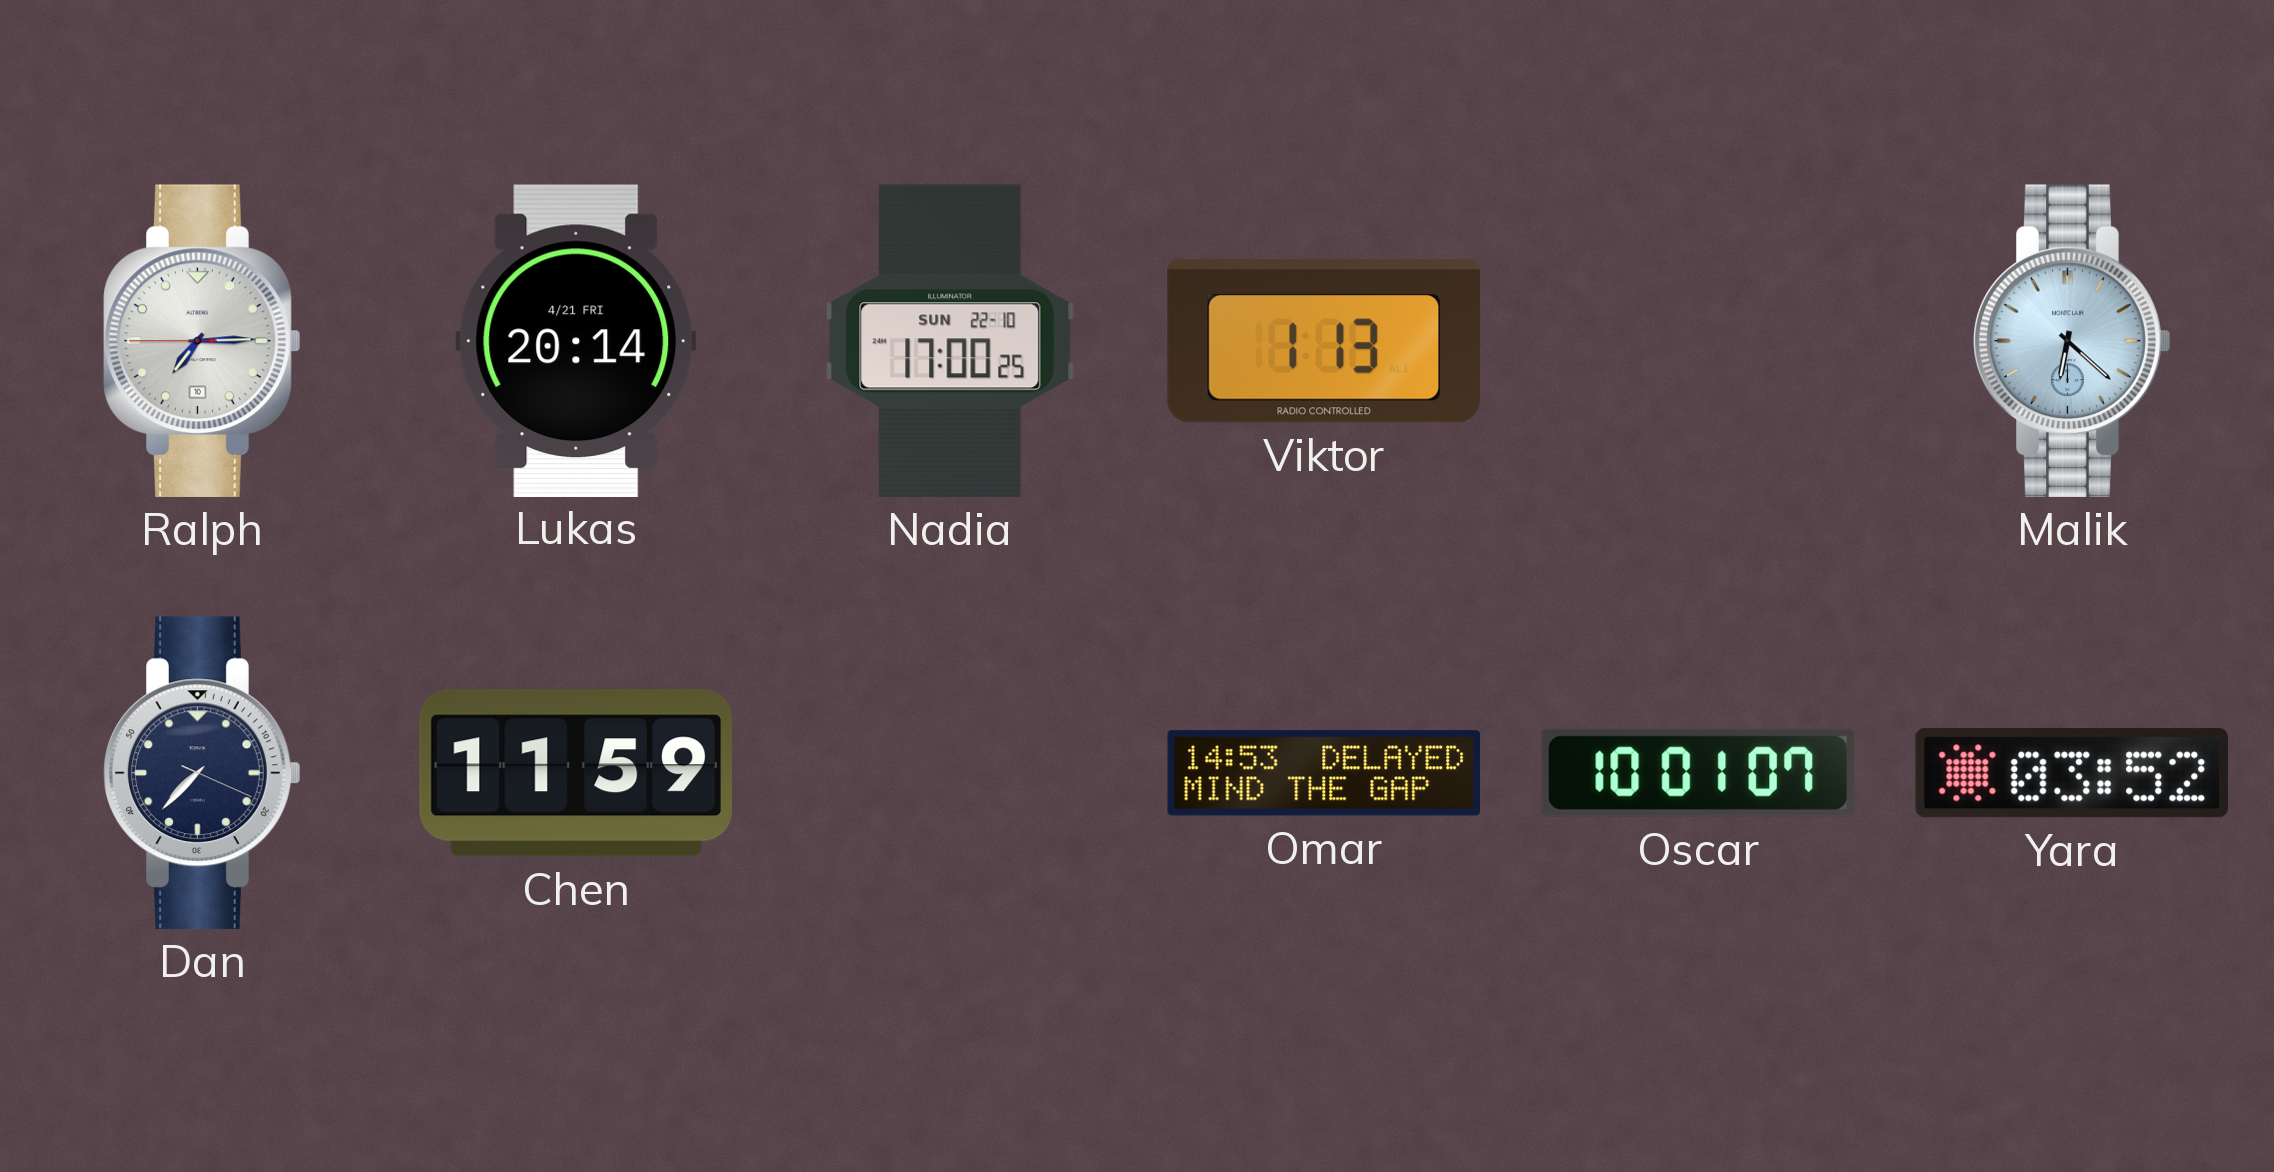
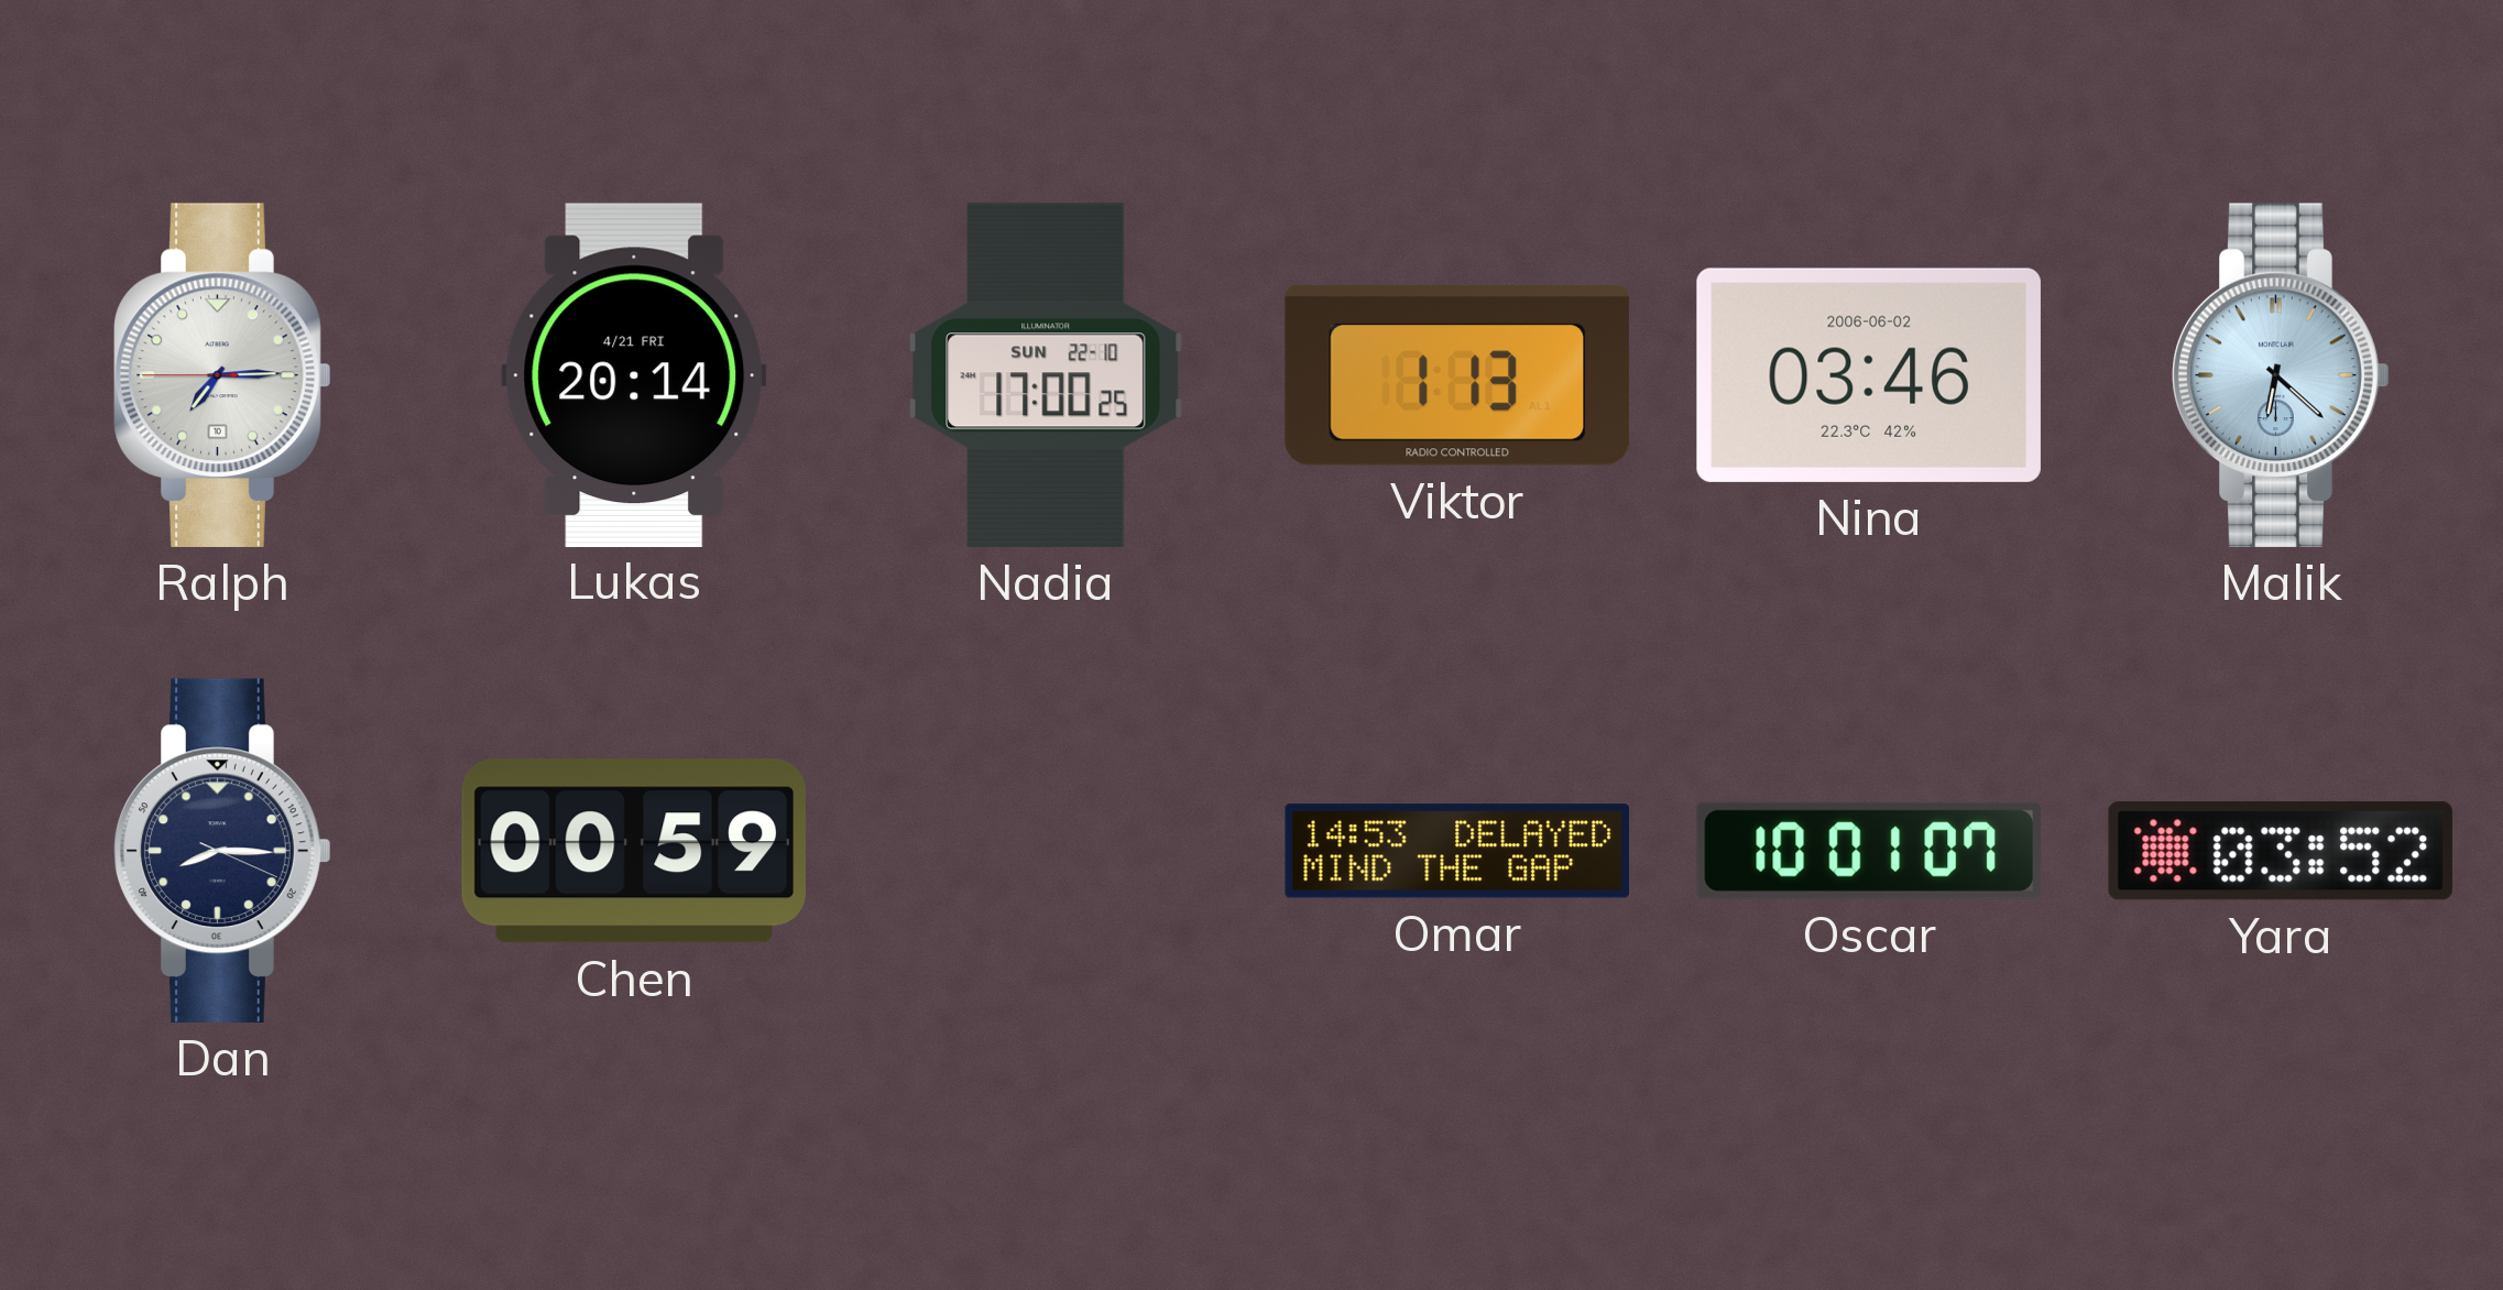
Nina: none -> 03:46 (1869, 375)
Dan: 7:37 -> 8:15 (222, 851)
Chen: 11:59 -> 00:59 (634, 851)
